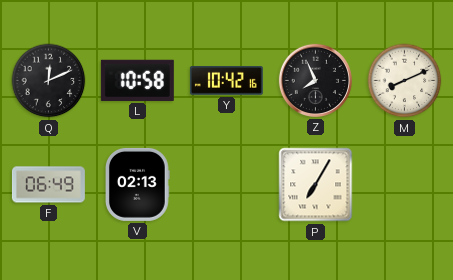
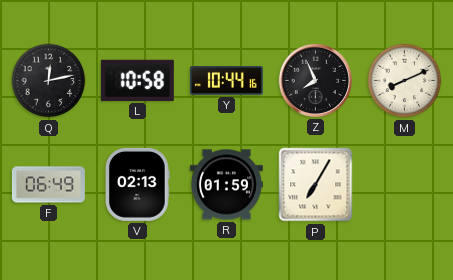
Q: 12:11 -> 12:13 (49, 81)
Y: 10:42 -> 10:44 (226, 81)
R: none -> 01:59 (226, 185)
